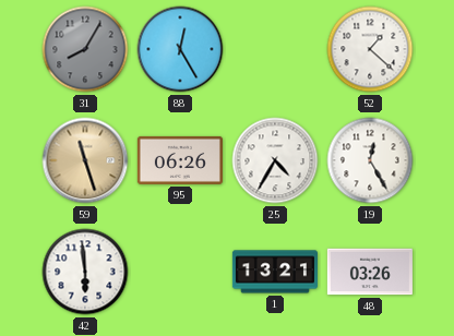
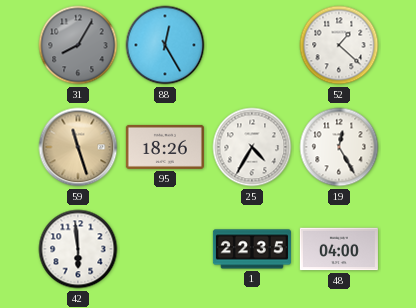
95: 06:26 -> 18:26 (165, 147)
1: 13:21 -> 22:35 (252, 249)
48: 03:26 -> 04:00 (339, 249)
